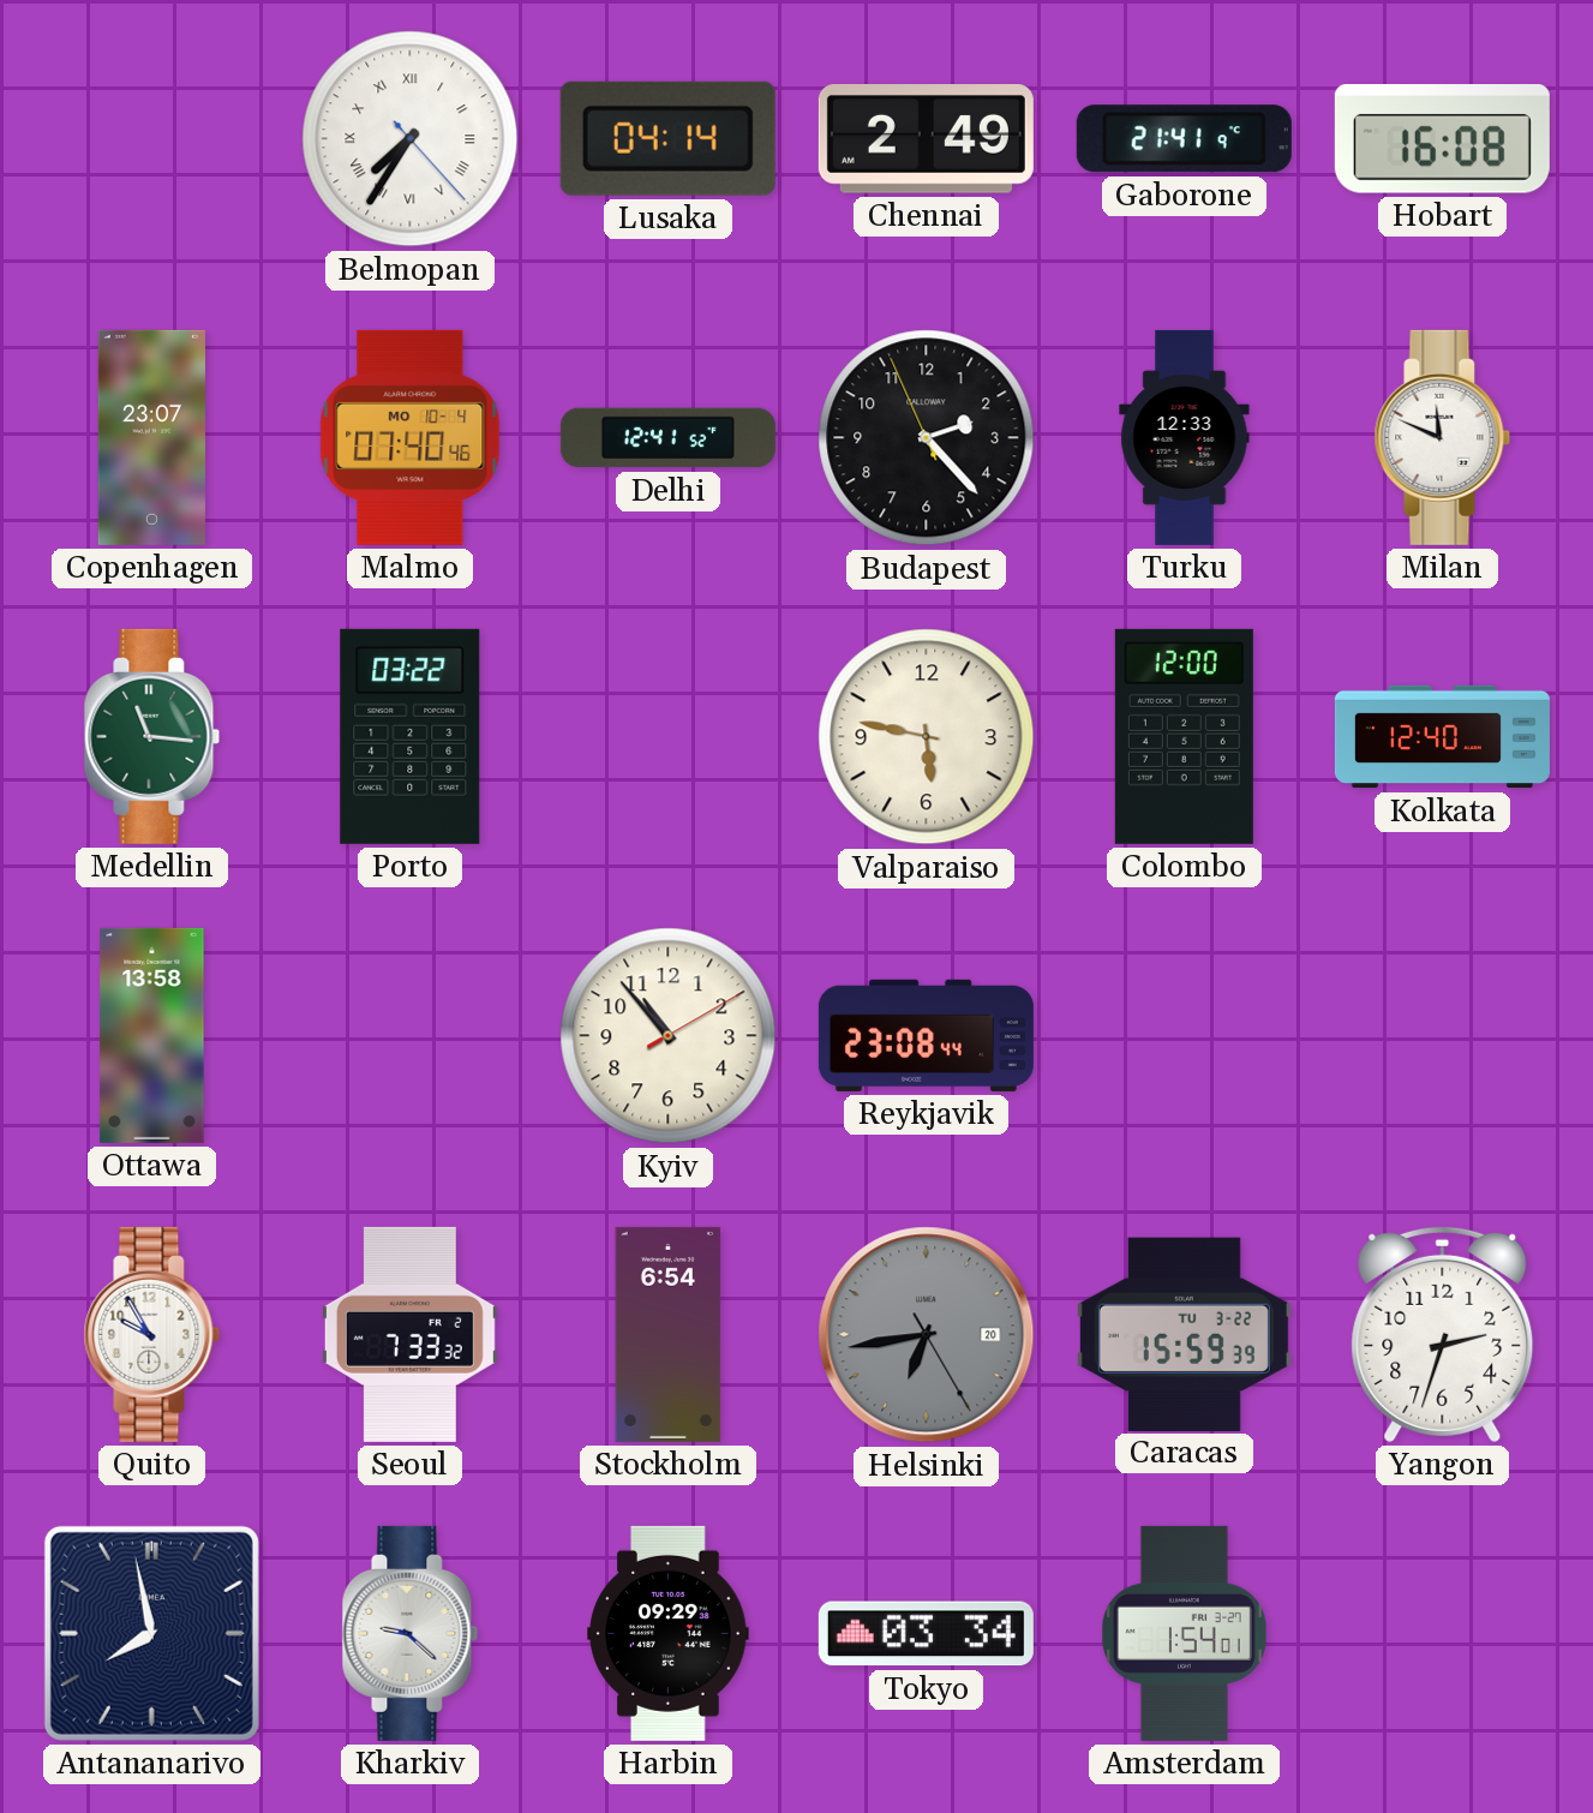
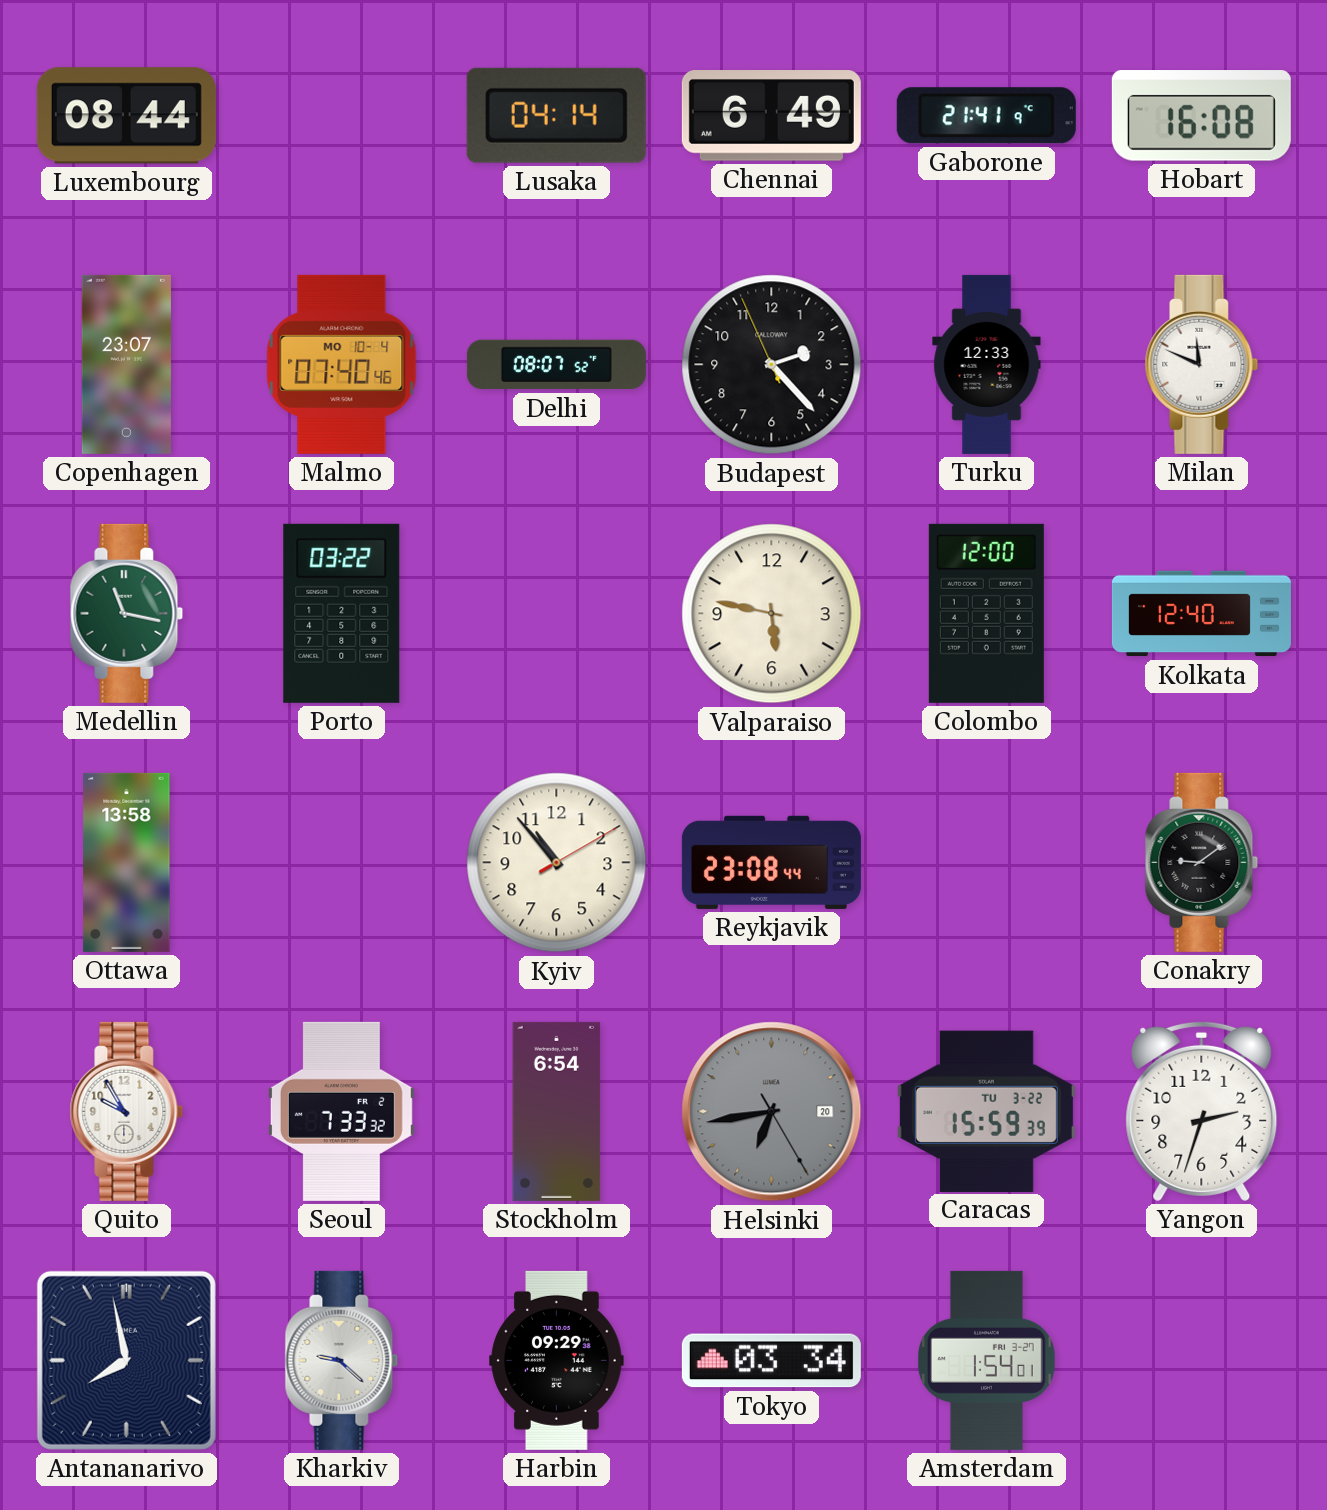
Luxembourg: none -> 08:44 (126, 116)
Belmopan: 7:35 -> none (411, 139)
Chennai: 2:49 -> 6:49 (771, 116)
Delhi: 12:41 -> 08:07 (556, 365)
Medellin: 11:16 -> 11:17 (127, 613)
Conakry: none -> 9:09 (1202, 862)
